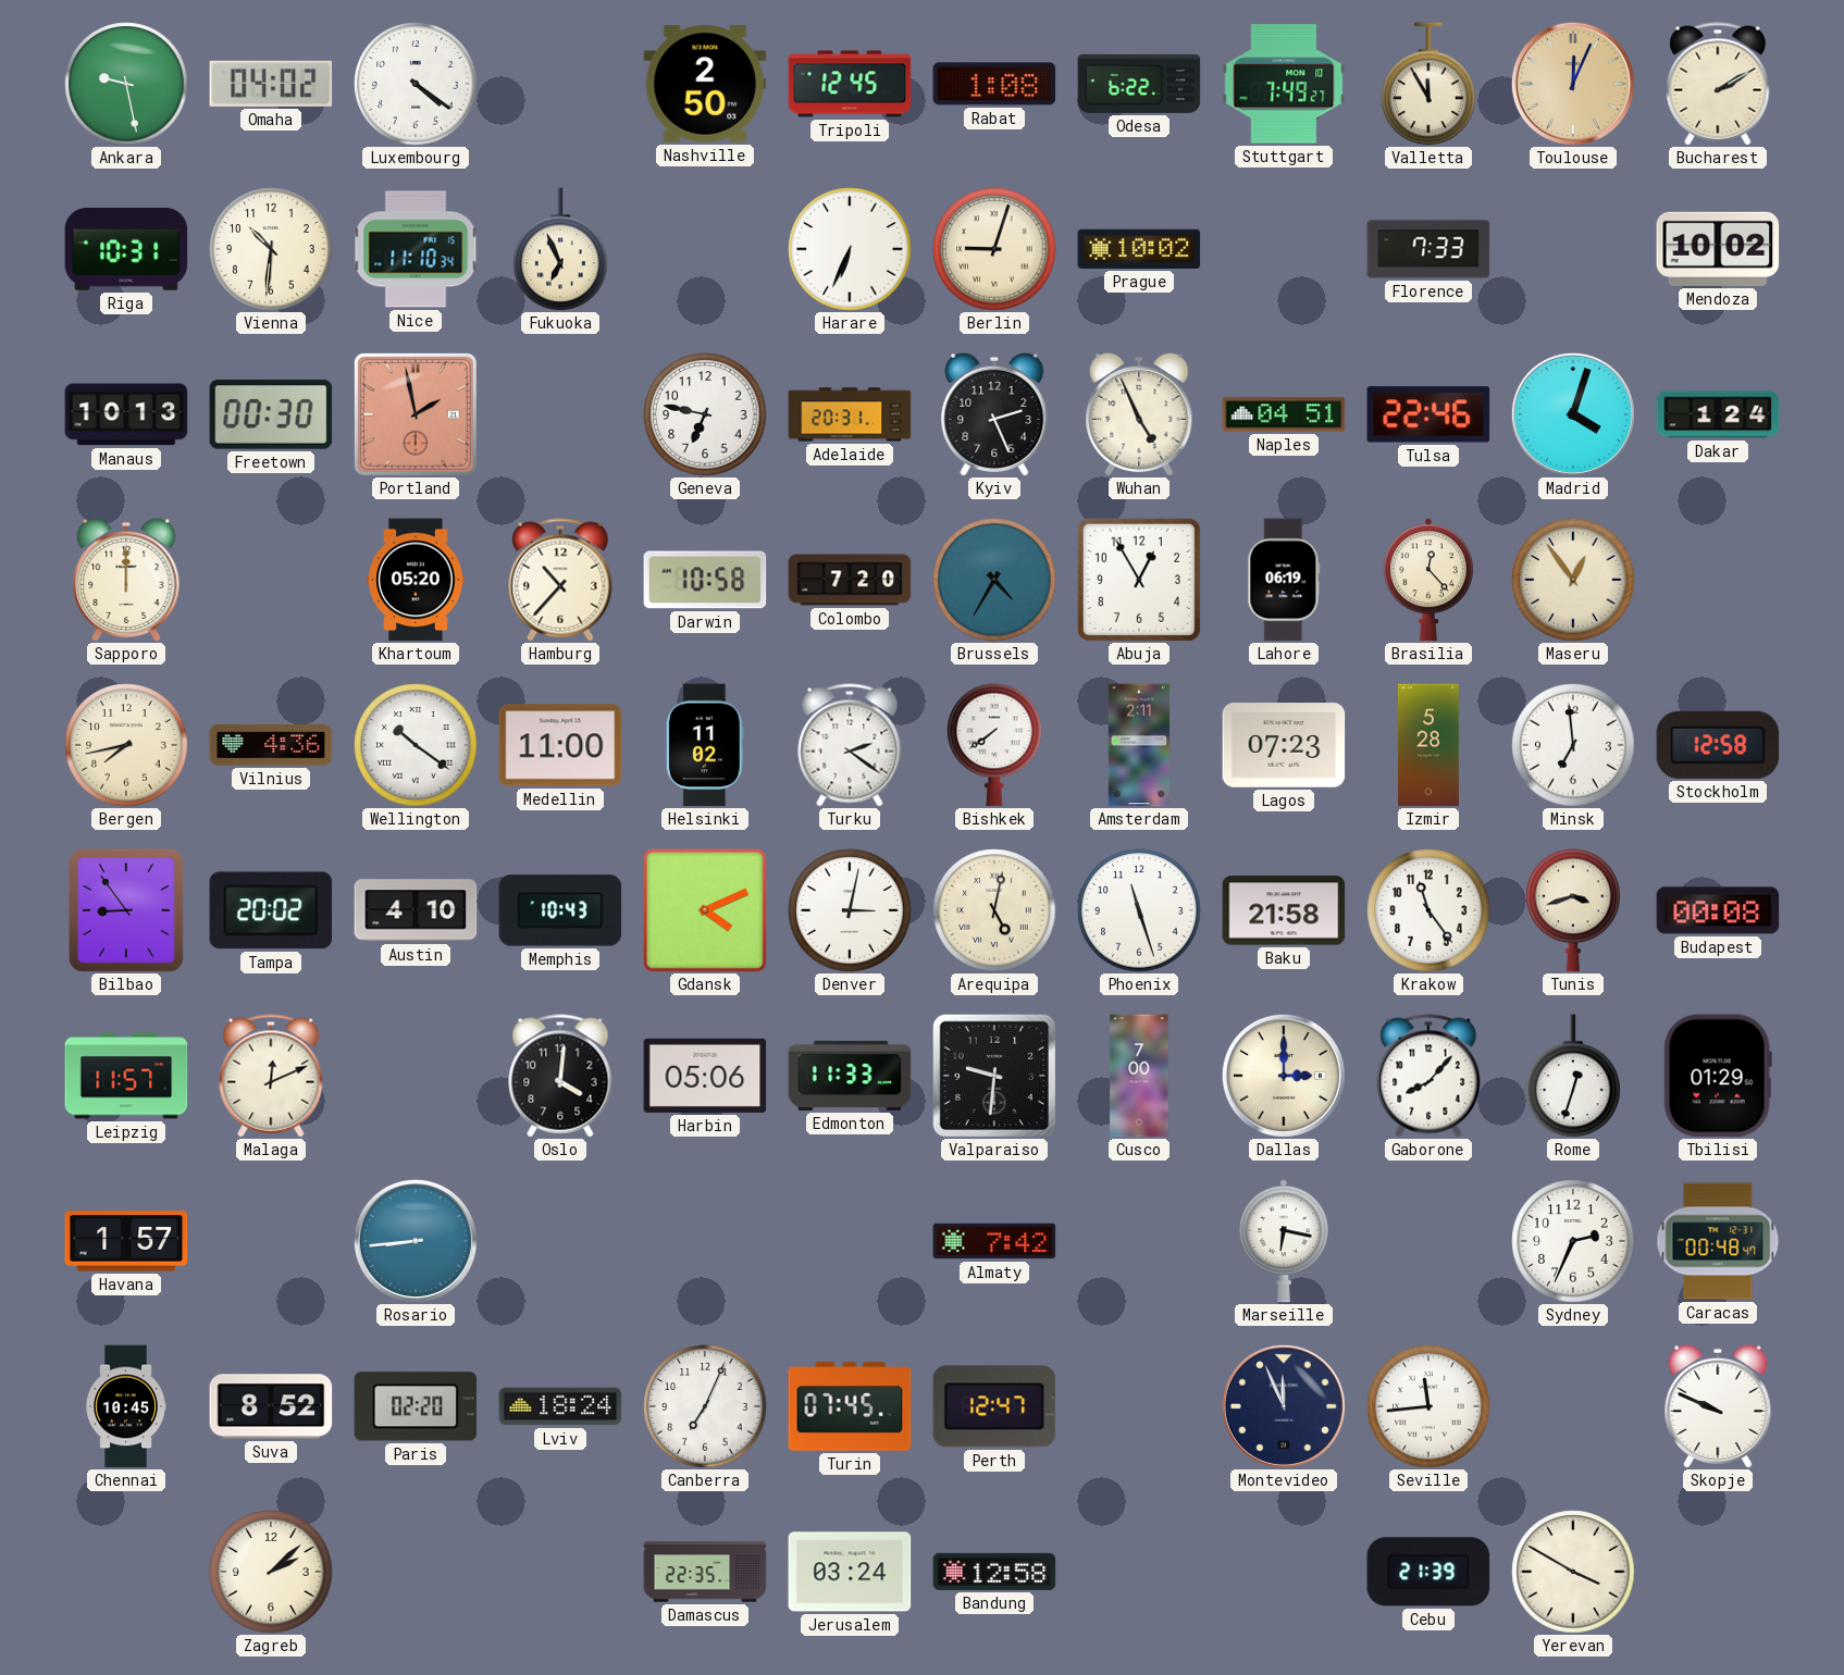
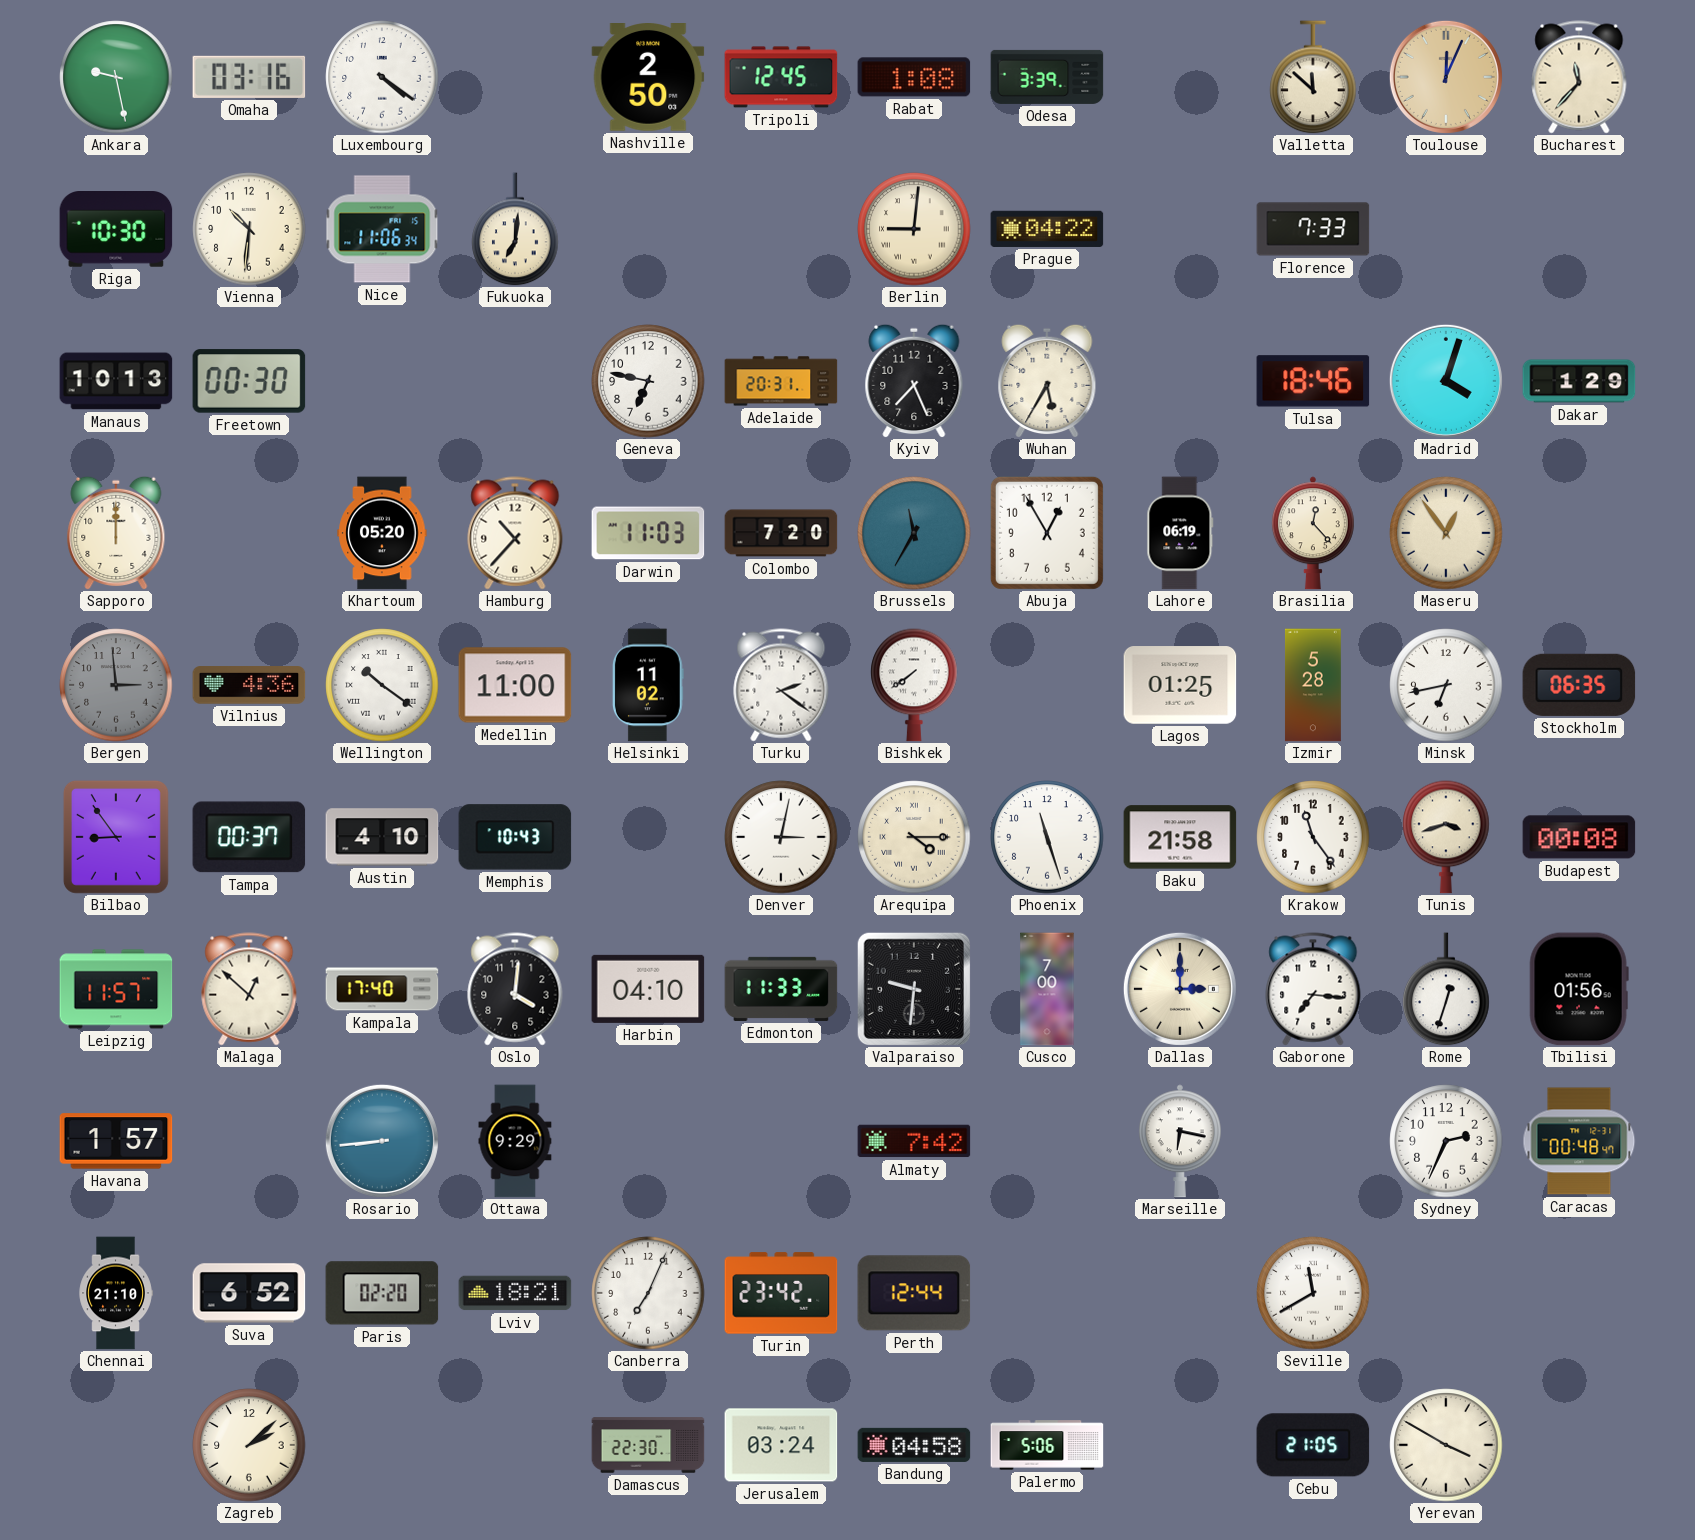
Omaha: 04:02 -> 03:16 (249, 77)
Odesa: 6:22 -> 3:39 (1047, 77)
Stuttgart: 7:49 -> none (1284, 84)
Valletta: 11:55 -> 11:52 (1313, 77)
Bucharest: 2:10 -> 11:37 (1579, 77)
Riga: 10:31 -> 10:30 (116, 230)
Nice: 11:10 -> 11:06 (382, 229)
Fukuoka: 6:56 -> 7:01 (515, 229)
Harare: 6:34 -> none (850, 249)
Berlin: 9:03 -> 9:01 (914, 229)
Prague: 10:02 -> 04:22 (1047, 229)
Mendoza: 10:02 -> none (1718, 249)
Portland: 1:58 -> none (416, 414)
Kyiv: 2:26 -> 7:26 (914, 381)
Wuhan: 4:56 -> 5:35 (1047, 381)
Naples: 04:51 -> none (1284, 414)
Tulsa: 22:46 -> 18:46 (1313, 381)
Dakar: 1:24 -> 1:29 (1579, 381)
Darwin: 10:58 -> 11:03 (648, 533)
Brussels: 4:35 -> 11:35 (914, 533)
Bergen: 7:43 -> 2:59 (116, 685)
Bergen dial: cream -> grey (116, 685)
Amsterdam: 2:11 -> none (1138, 745)
Lagos: 07:23 -> 01:25 (1180, 685)
Minsk: 6:59 -> 6:43 (1446, 685)
Stockholm: 12:58 -> 06:35 (1579, 685)
Tampa: 20:02 -> 00:37 (249, 837)
Gdansk: 4:11 -> none (706, 911)
Arequipa: 5:02 -> 4:15 (914, 837)
Malaga: 12:11 -> 12:52 (249, 989)
Kampala: none -> 17:40 (382, 989)
Harbin: 05:06 -> 04:10 (648, 989)
Gaborone: 8:07 -> 7:16 (1313, 989)
Tbilisi: 01:29 -> 01:56 (1579, 989)
Ottawa: none -> 9:29 (515, 1141)
Chennai: 10:45 -> 21:10 (116, 1293)
Suva: 8:52 -> 6:52 (249, 1293)
Lviv: 18:24 -> 18:21 (515, 1293)
Turin: 07:45 -> 23:42 (781, 1293)
Perth: 12:47 -> 12:44 (914, 1293)
Montevideo: 11:56 -> none (1284, 1406)
Seville: 11:44 -> 11:40 (1313, 1293)
Skopje: 9:49 -> none (1718, 1406)
Damascus: 22:35 -> 22:30 (648, 1445)
Bandung: 12:58 -> 04:58 (914, 1445)
Palermo: none -> 5:06 (1047, 1445)
Cebu: 21:39 -> 21:05 (1313, 1445)
